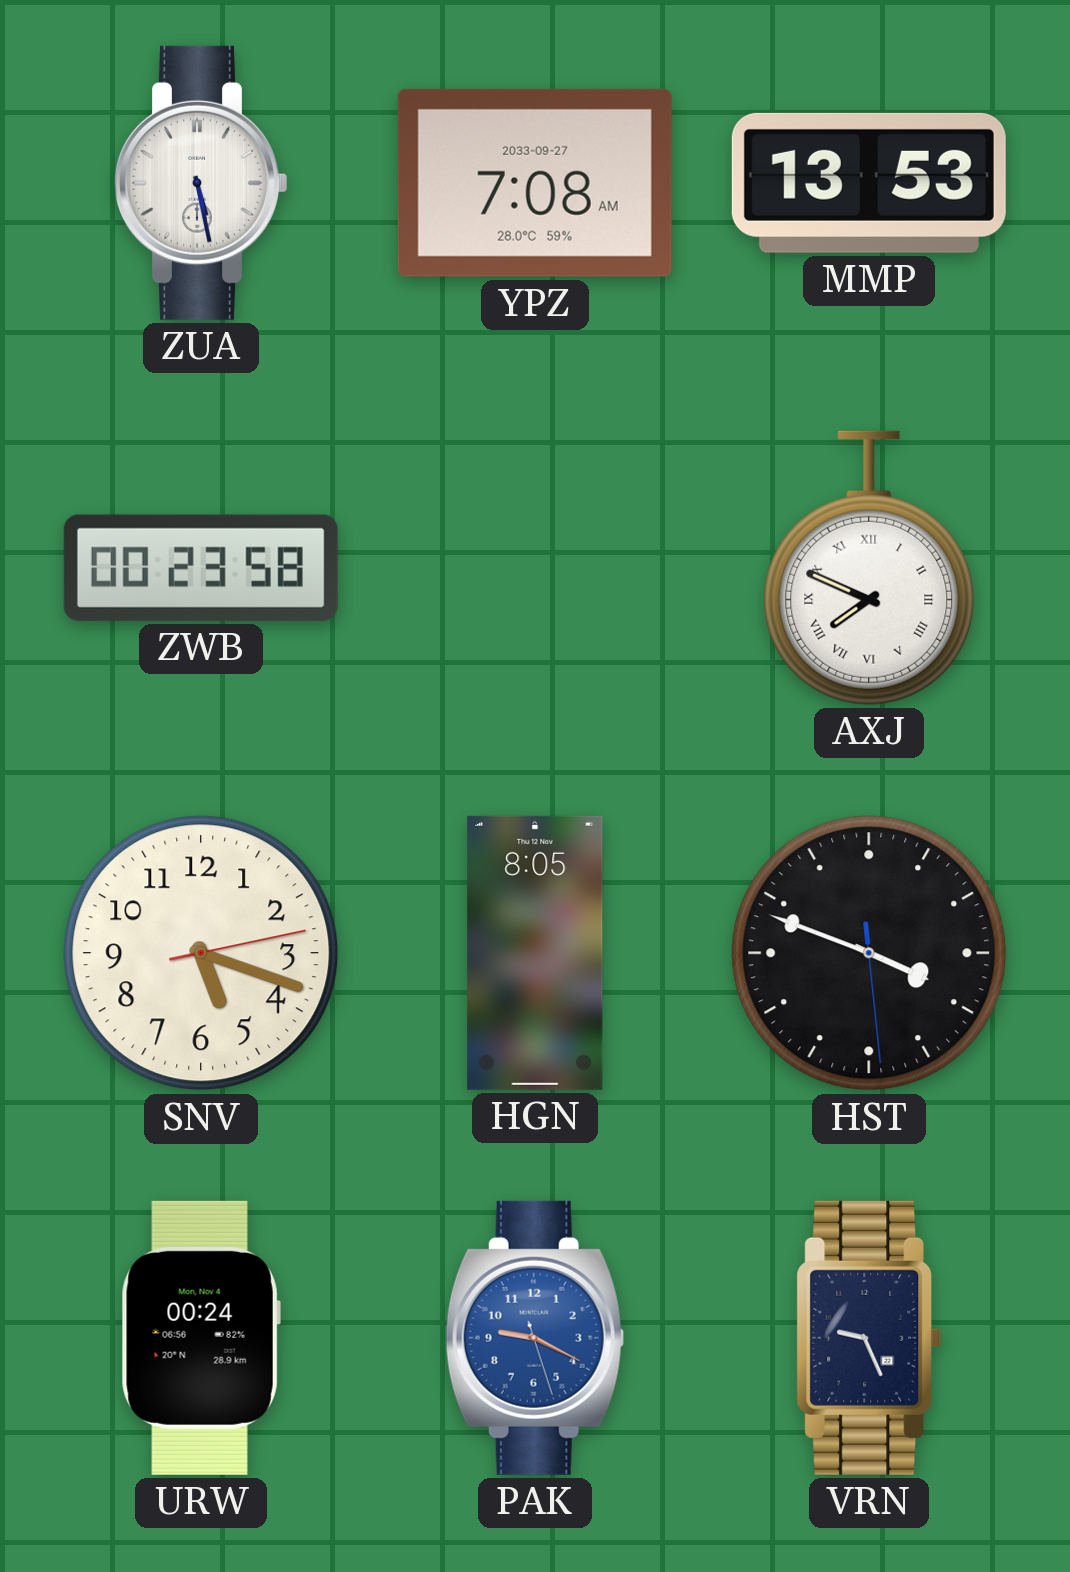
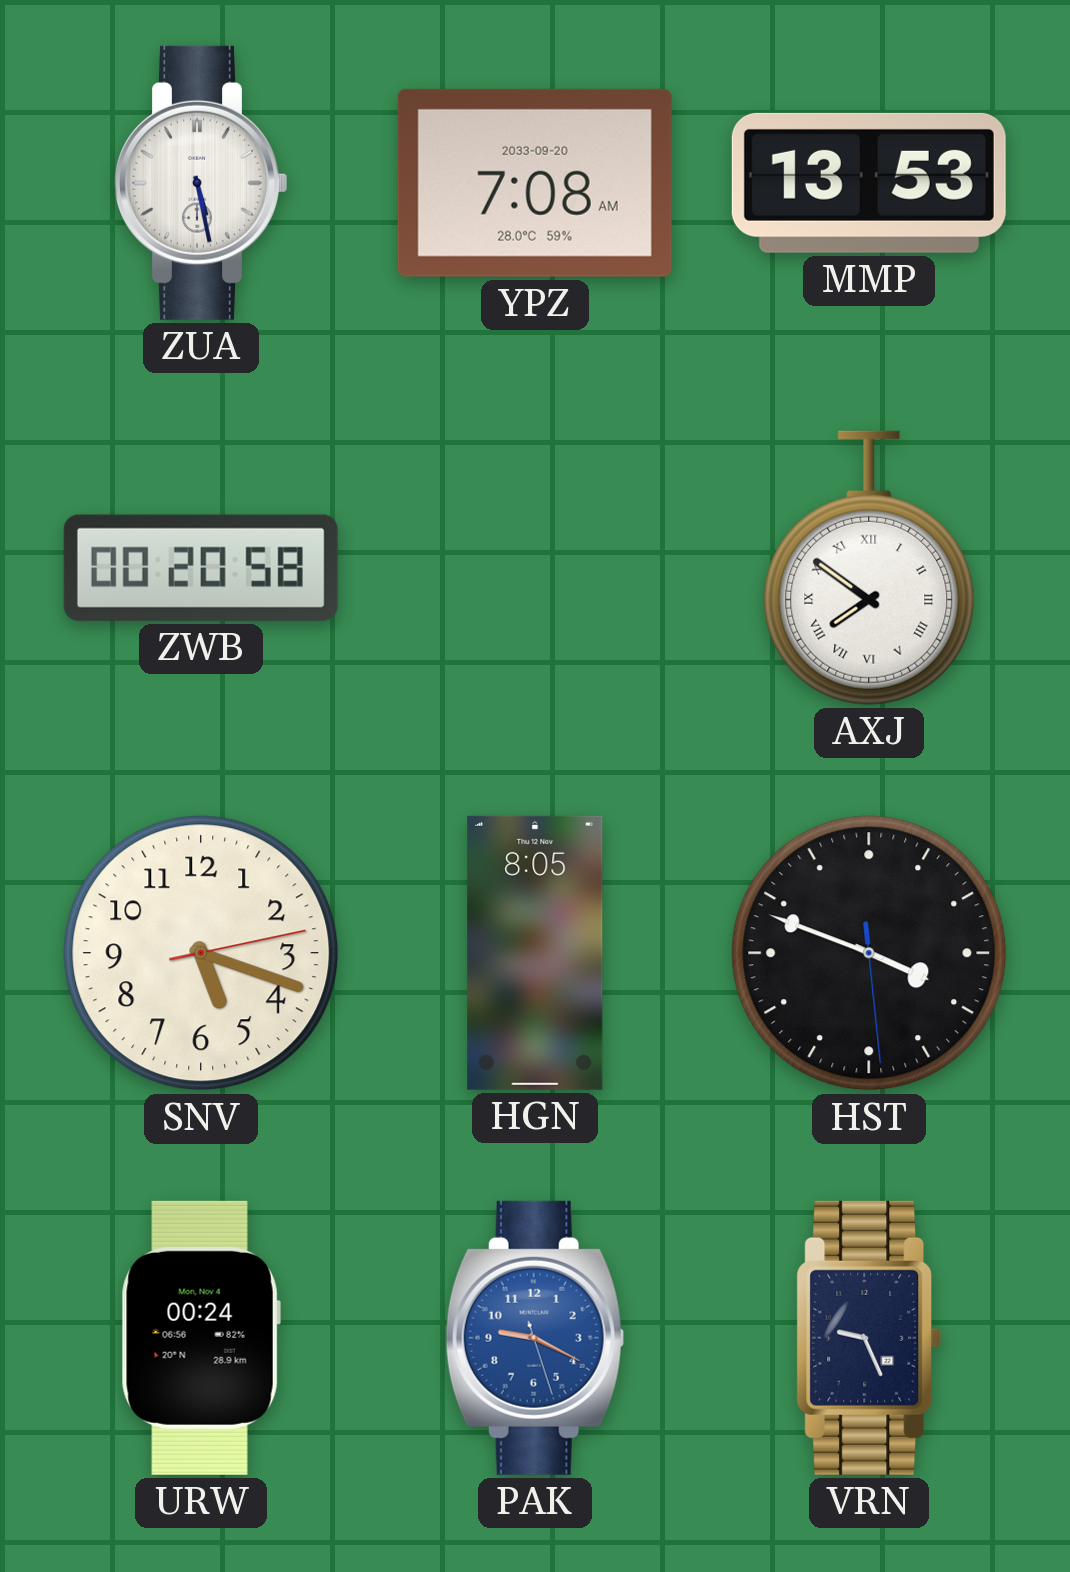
YPZ date: 2033-09-27 -> 2033-09-20 (535, 183)
ZWB: 00:23 -> 00:20 (201, 568)
AXJ: 7:49 -> 7:51 (869, 568)
